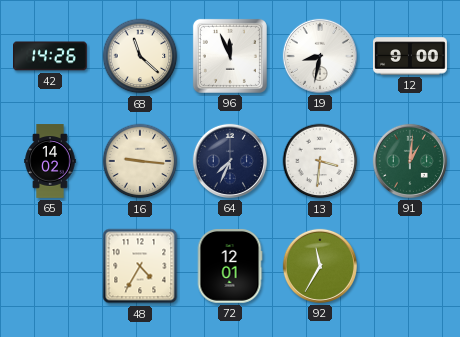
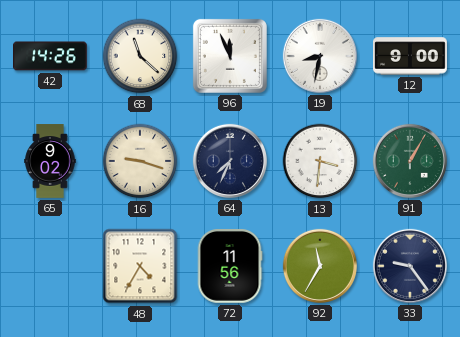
65: 14:02 -> 9:02 (50, 161)
16: 9:16 -> 9:18 (140, 161)
91: 1:01 -> 1:05 (410, 161)
72: 12:01 -> 11:56 (230, 267)
33: none -> 9:24 (410, 266)
